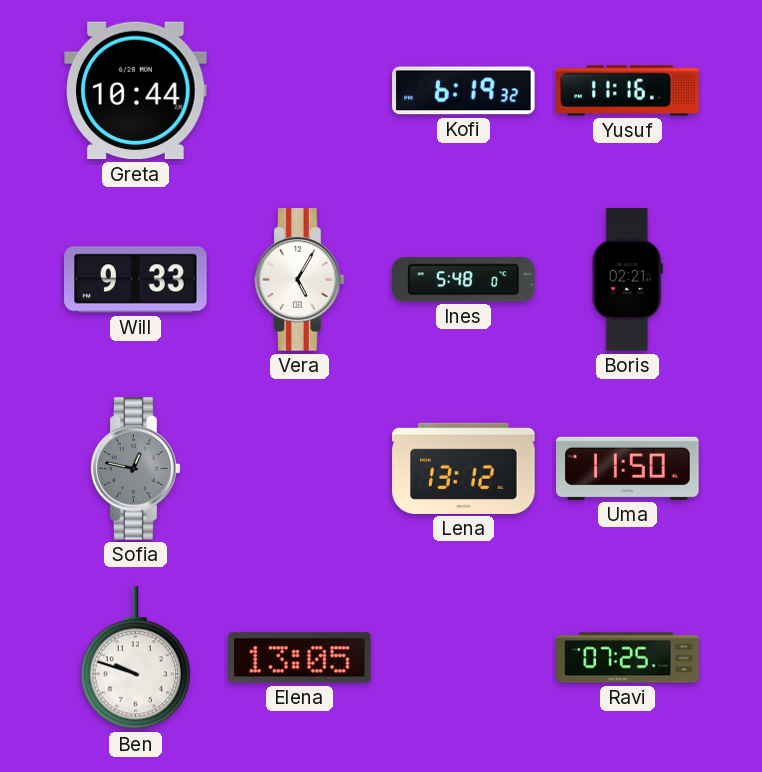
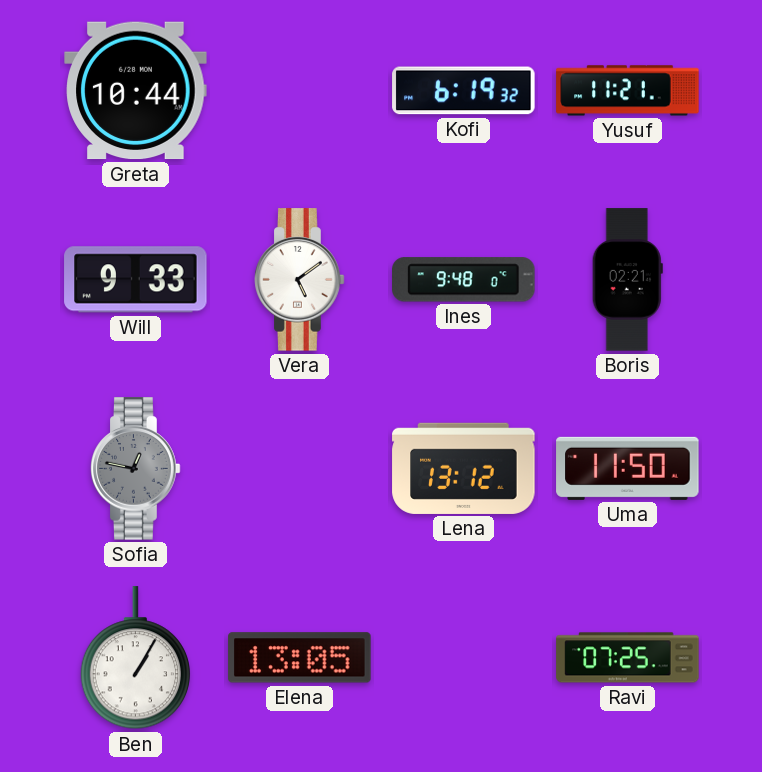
Yusuf: 11:16 -> 11:21 (628, 91)
Vera: 5:05 -> 5:09 (300, 280)
Ines: 5:48 -> 9:48 (464, 280)
Ben: 9:48 -> 1:05 (135, 658)
